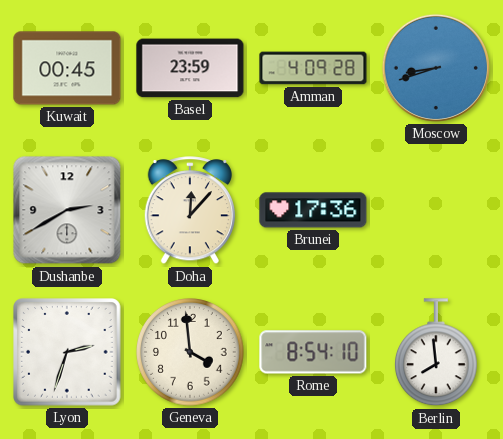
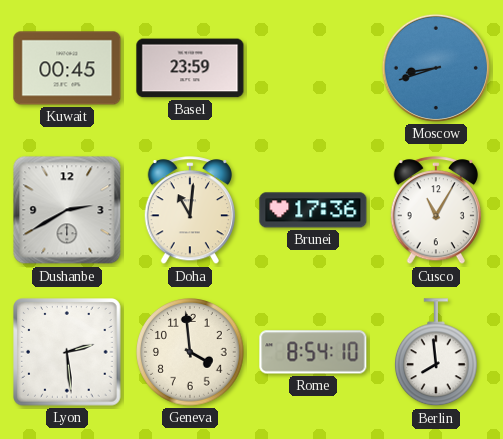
Amman: 4:09 -> none (313, 68)
Doha: 12:07 -> 11:01 (189, 211)
Cusco: none -> 11:05 (435, 211)
Lyon: 2:33 -> 2:29 (67, 352)
